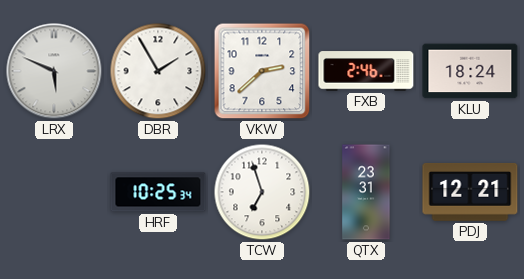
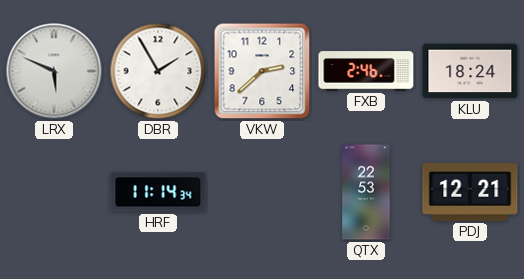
HRF: 10:25 -> 11:14 (158, 192)
TCW: 6:57 -> none (262, 192)
QTX: 23:31 -> 22:53 (366, 192)
